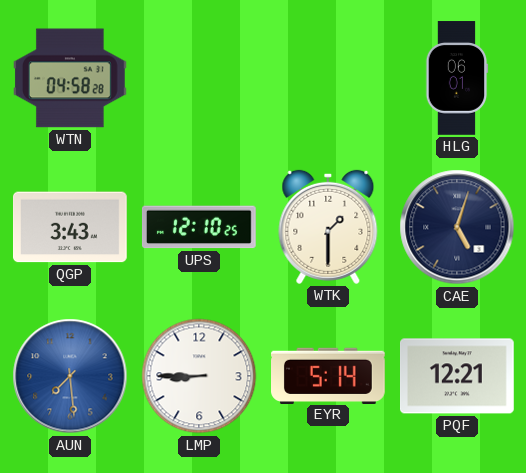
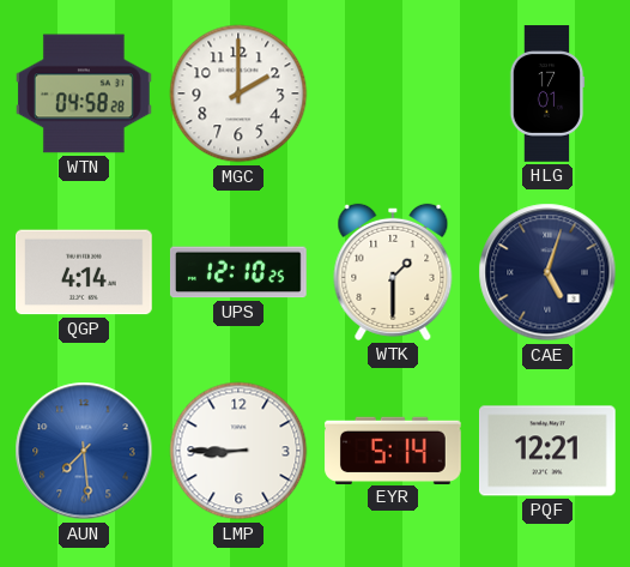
MGC: none -> 2:00 (238, 94)
HLG: 06:01 -> 17:01 (547, 94)
QGP: 3:43 -> 4:14 (85, 272)
